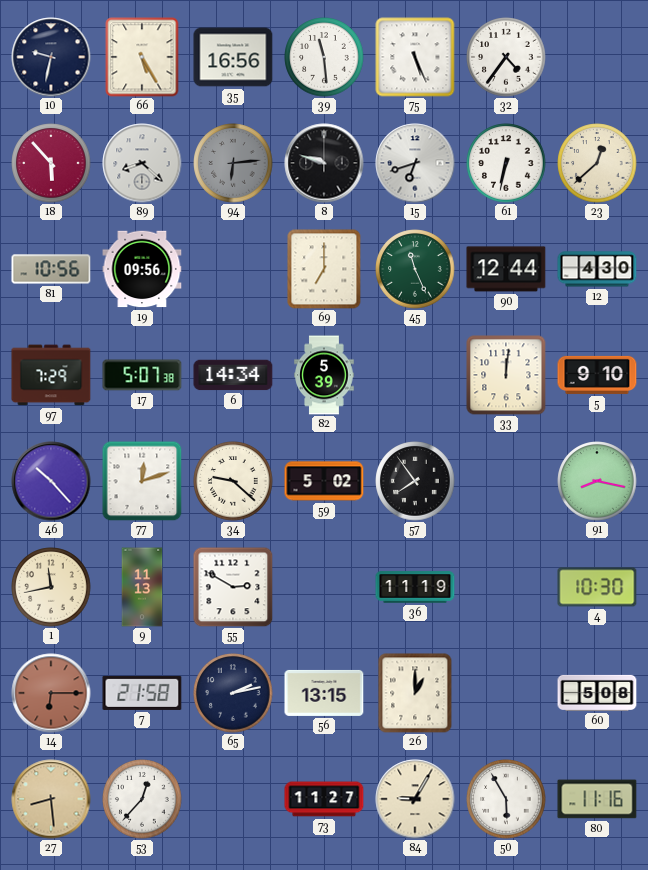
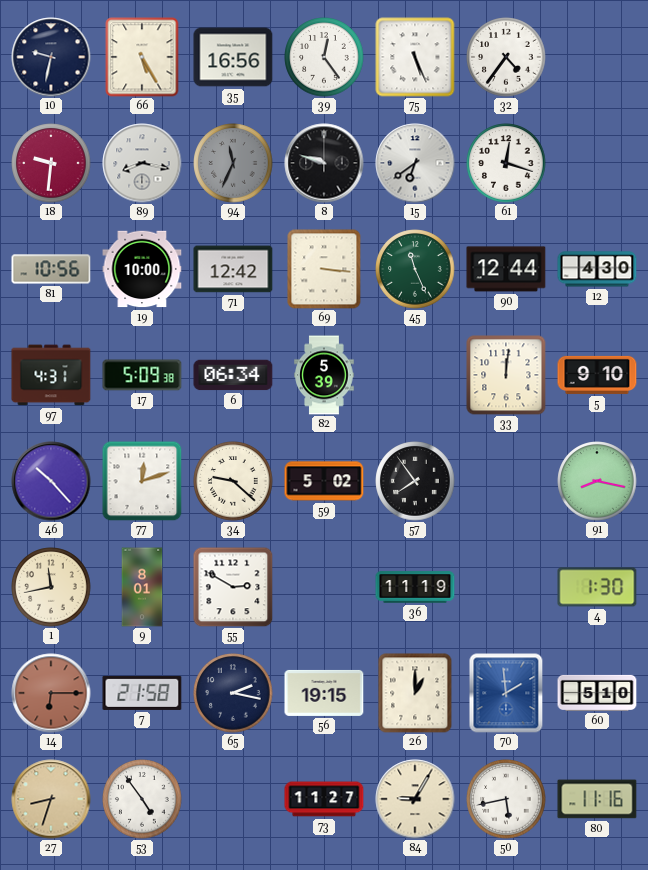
39: 11:29 -> 12:24 (324, 57)
18: 5:53 -> 9:31 (51, 163)
89: 8:22 -> 8:17 (142, 163)
94: 6:14 -> 11:34 (233, 163)
15: 6:42 -> 6:39 (415, 163)
61: 6:32 -> 12:18 (506, 163)
23: 12:38 -> none (597, 163)
19: 09:56 -> 10:00 (142, 269)
71: none -> 12:42 (233, 269)
69: 7:00 -> 3:16 (324, 269)
97: 7:29 -> 4:31 (51, 375)
17: 5:07 -> 5:09 (142, 375)
6: 14:34 -> 06:34 (233, 375)
9: 11:13 -> 8:01 (142, 587)
4: 10:30 -> 1:30 (597, 587)
65: 2:13 -> 2:17 (233, 693)
56: 13:15 -> 19:15 (324, 693)
70: none -> 1:59 (506, 693)
60: 5:08 -> 5:10 (597, 693)
27: 8:29 -> 8:33 (51, 799)
53: 12:37 -> 4:54 (142, 799)
50: 5:55 -> 5:43 (506, 799)
